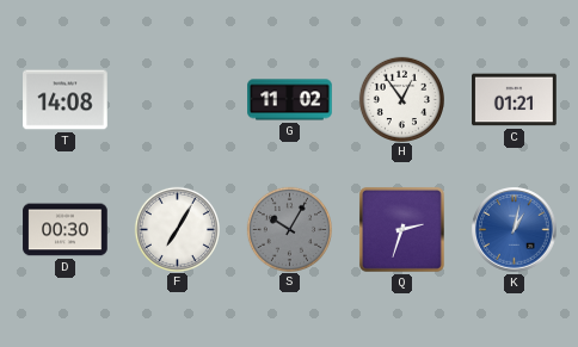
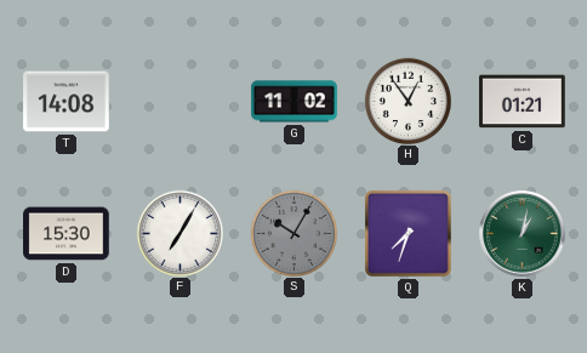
D: 00:30 -> 15:30 (67, 234)
Q: 2:33 -> 7:33 (408, 233)
K dial: blue -> green (523, 234)
